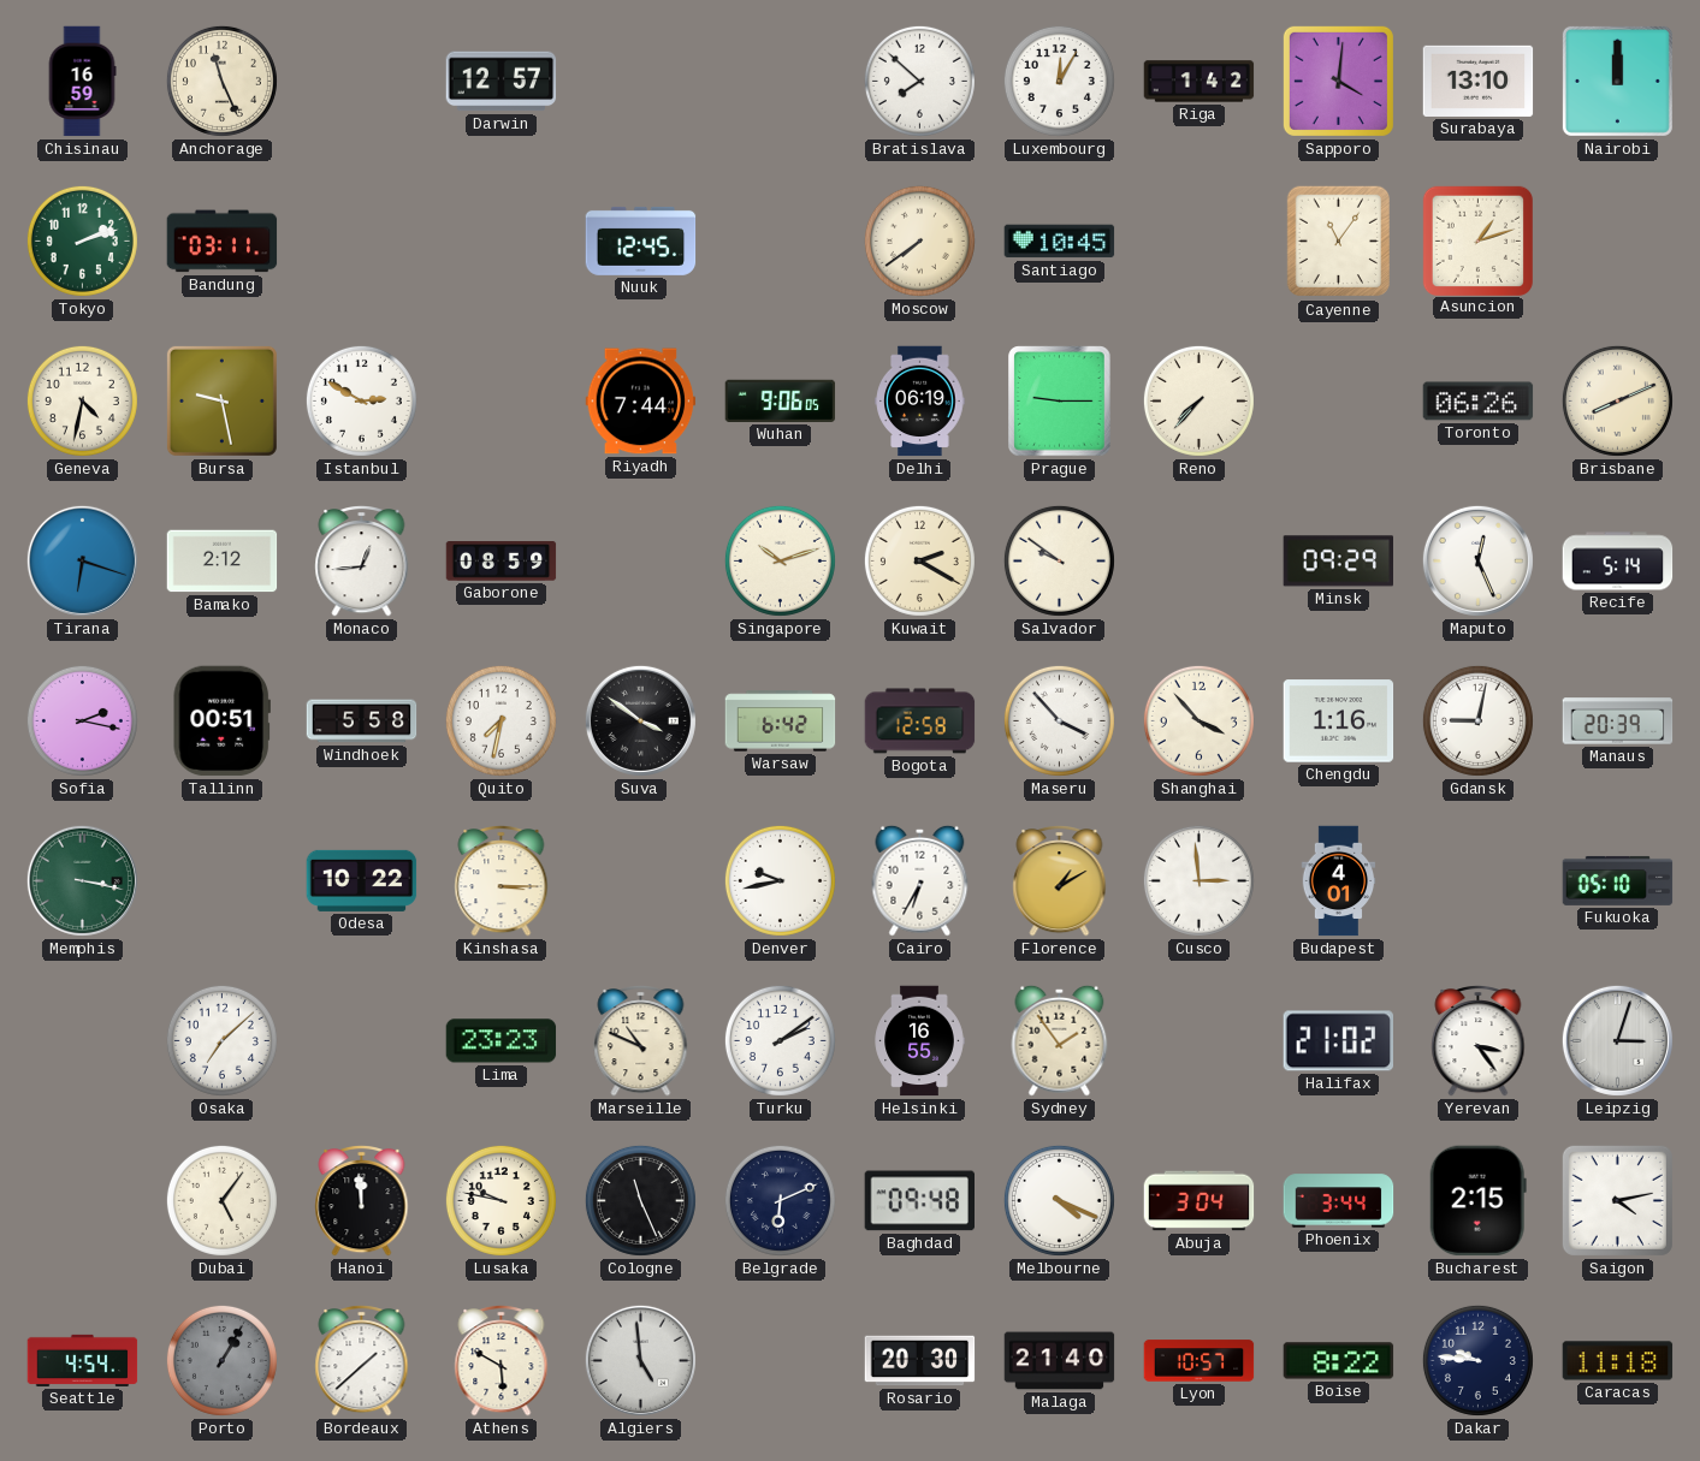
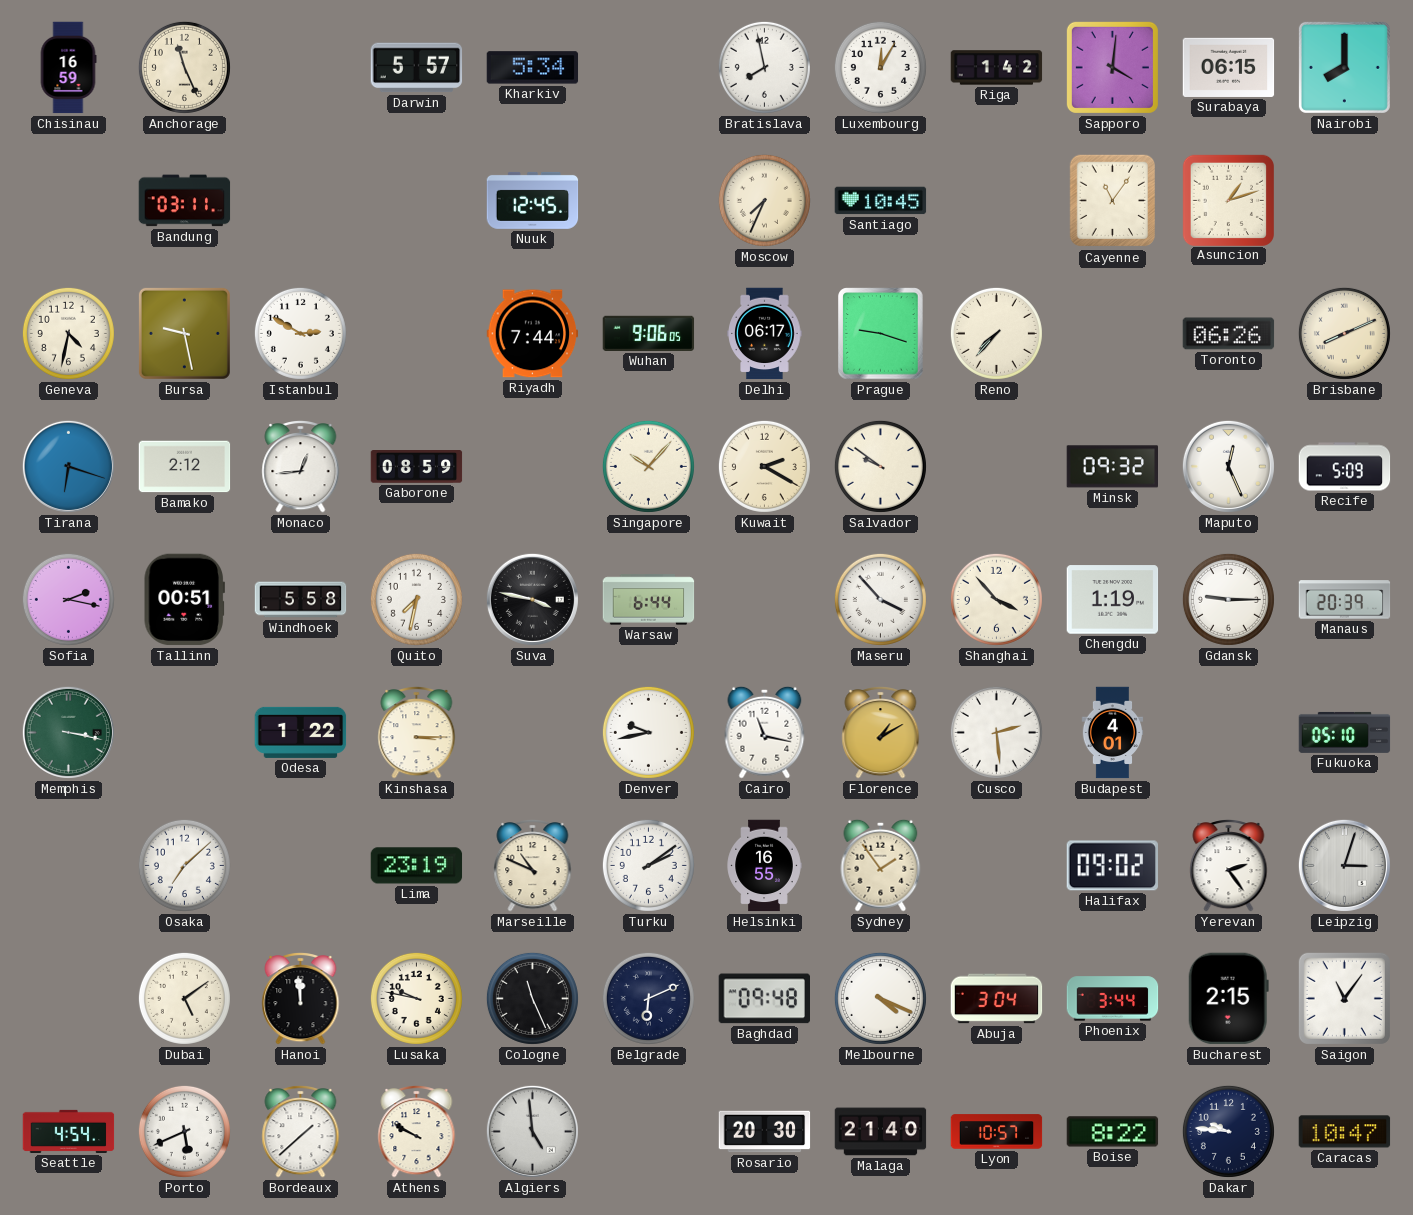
Darwin: 12:57 -> 5:57 (417, 68)
Kharkiv: none -> 5:34 (533, 68)
Bratislava: 7:52 -> 7:58 (764, 67)
Surabaya: 13:10 -> 06:15 (1229, 67)
Nairobi: 12:00 -> 8:00 (1344, 67)
Tokyo: 2:12 -> none (82, 240)
Moscow: 7:39 -> 7:34 (764, 200)
Delhi: 06:19 -> 06:17 (765, 334)
Prague: 9:15 -> 9:18 (881, 334)
Singapore: 10:12 -> 10:07 (648, 466)
Minsk: 09:29 -> 09:32 (1113, 467)
Recife: 5:14 -> 5:09 (1345, 467)
Suva: 3:51 -> 3:47 (532, 599)
Warsaw: 6:42 -> 6:44 (649, 600)
Bogota: 12:58 -> none (920, 721)
Chengdu: 1:16 -> 1:19 (1113, 600)
Gdansk: 9:02 -> 9:15 (1228, 599)
Odesa: 10:22 -> 1:22 (301, 732)
Cairo: 6:35 -> 11:17 (765, 732)
Cusco: 2:59 -> 2:29 (996, 732)
Lima: 23:23 -> 23:19 (417, 866)
Halifax: 21:02 -> 09:02 (1112, 866)
Yerevan: 3:24 -> 2:24 (1229, 866)
Dubai: 5:06 -> 5:09 (184, 998)
Saigon: 4:13 -> 11:06 (1344, 998)
Porto: 1:05 -> 5:41 (184, 1131)
Porto dial: grey -> white (184, 1131)
Athens: 5:50 -> 9:50 (417, 1132)
Caracas: 11:18 -> 10:47 (1345, 1132)
